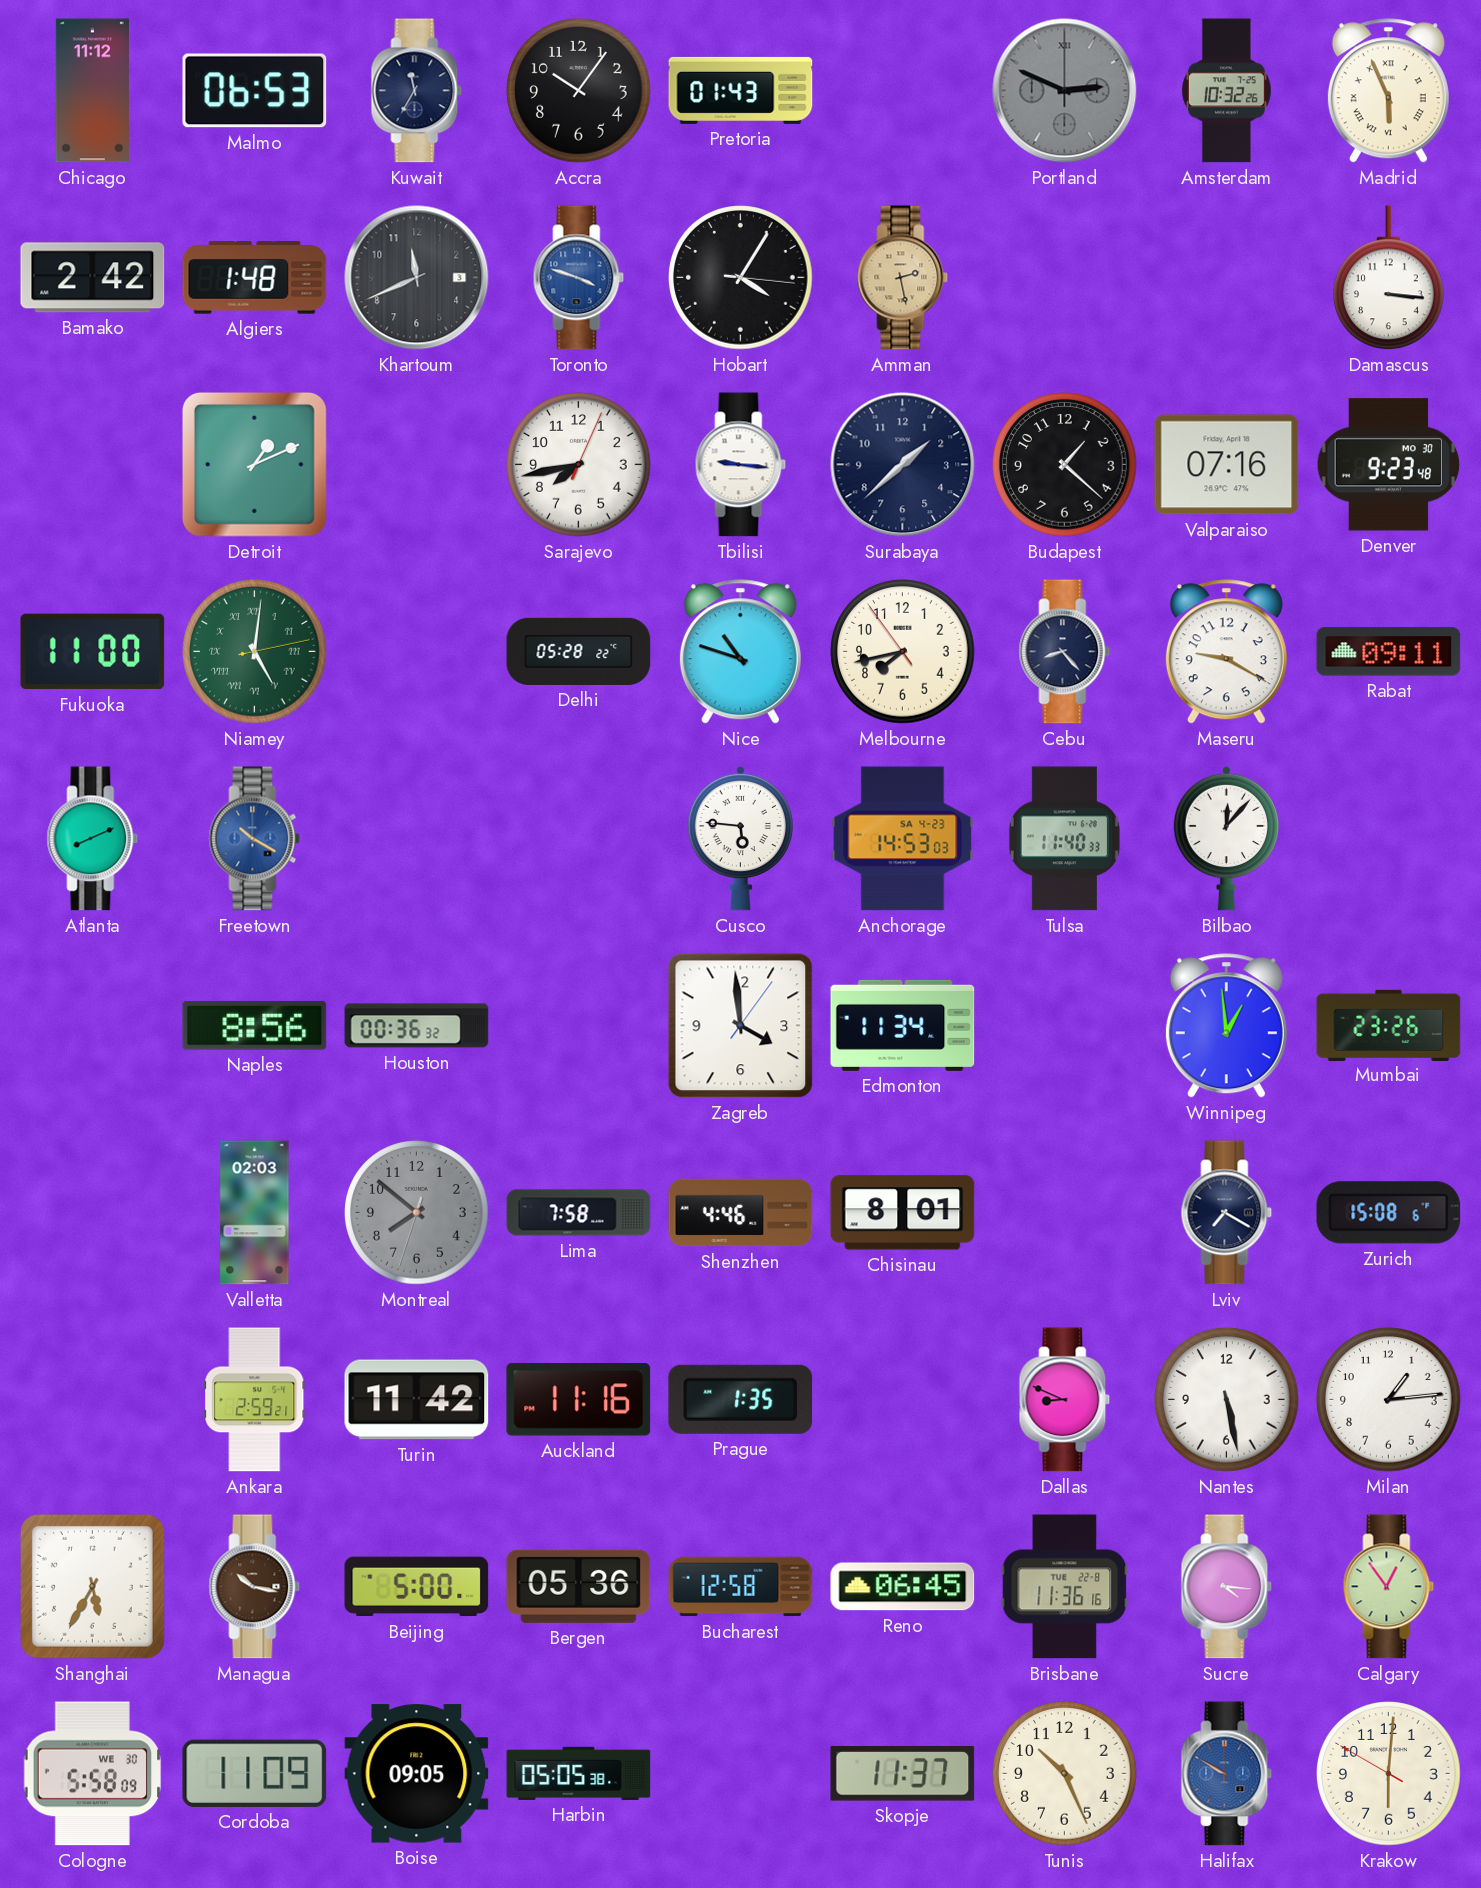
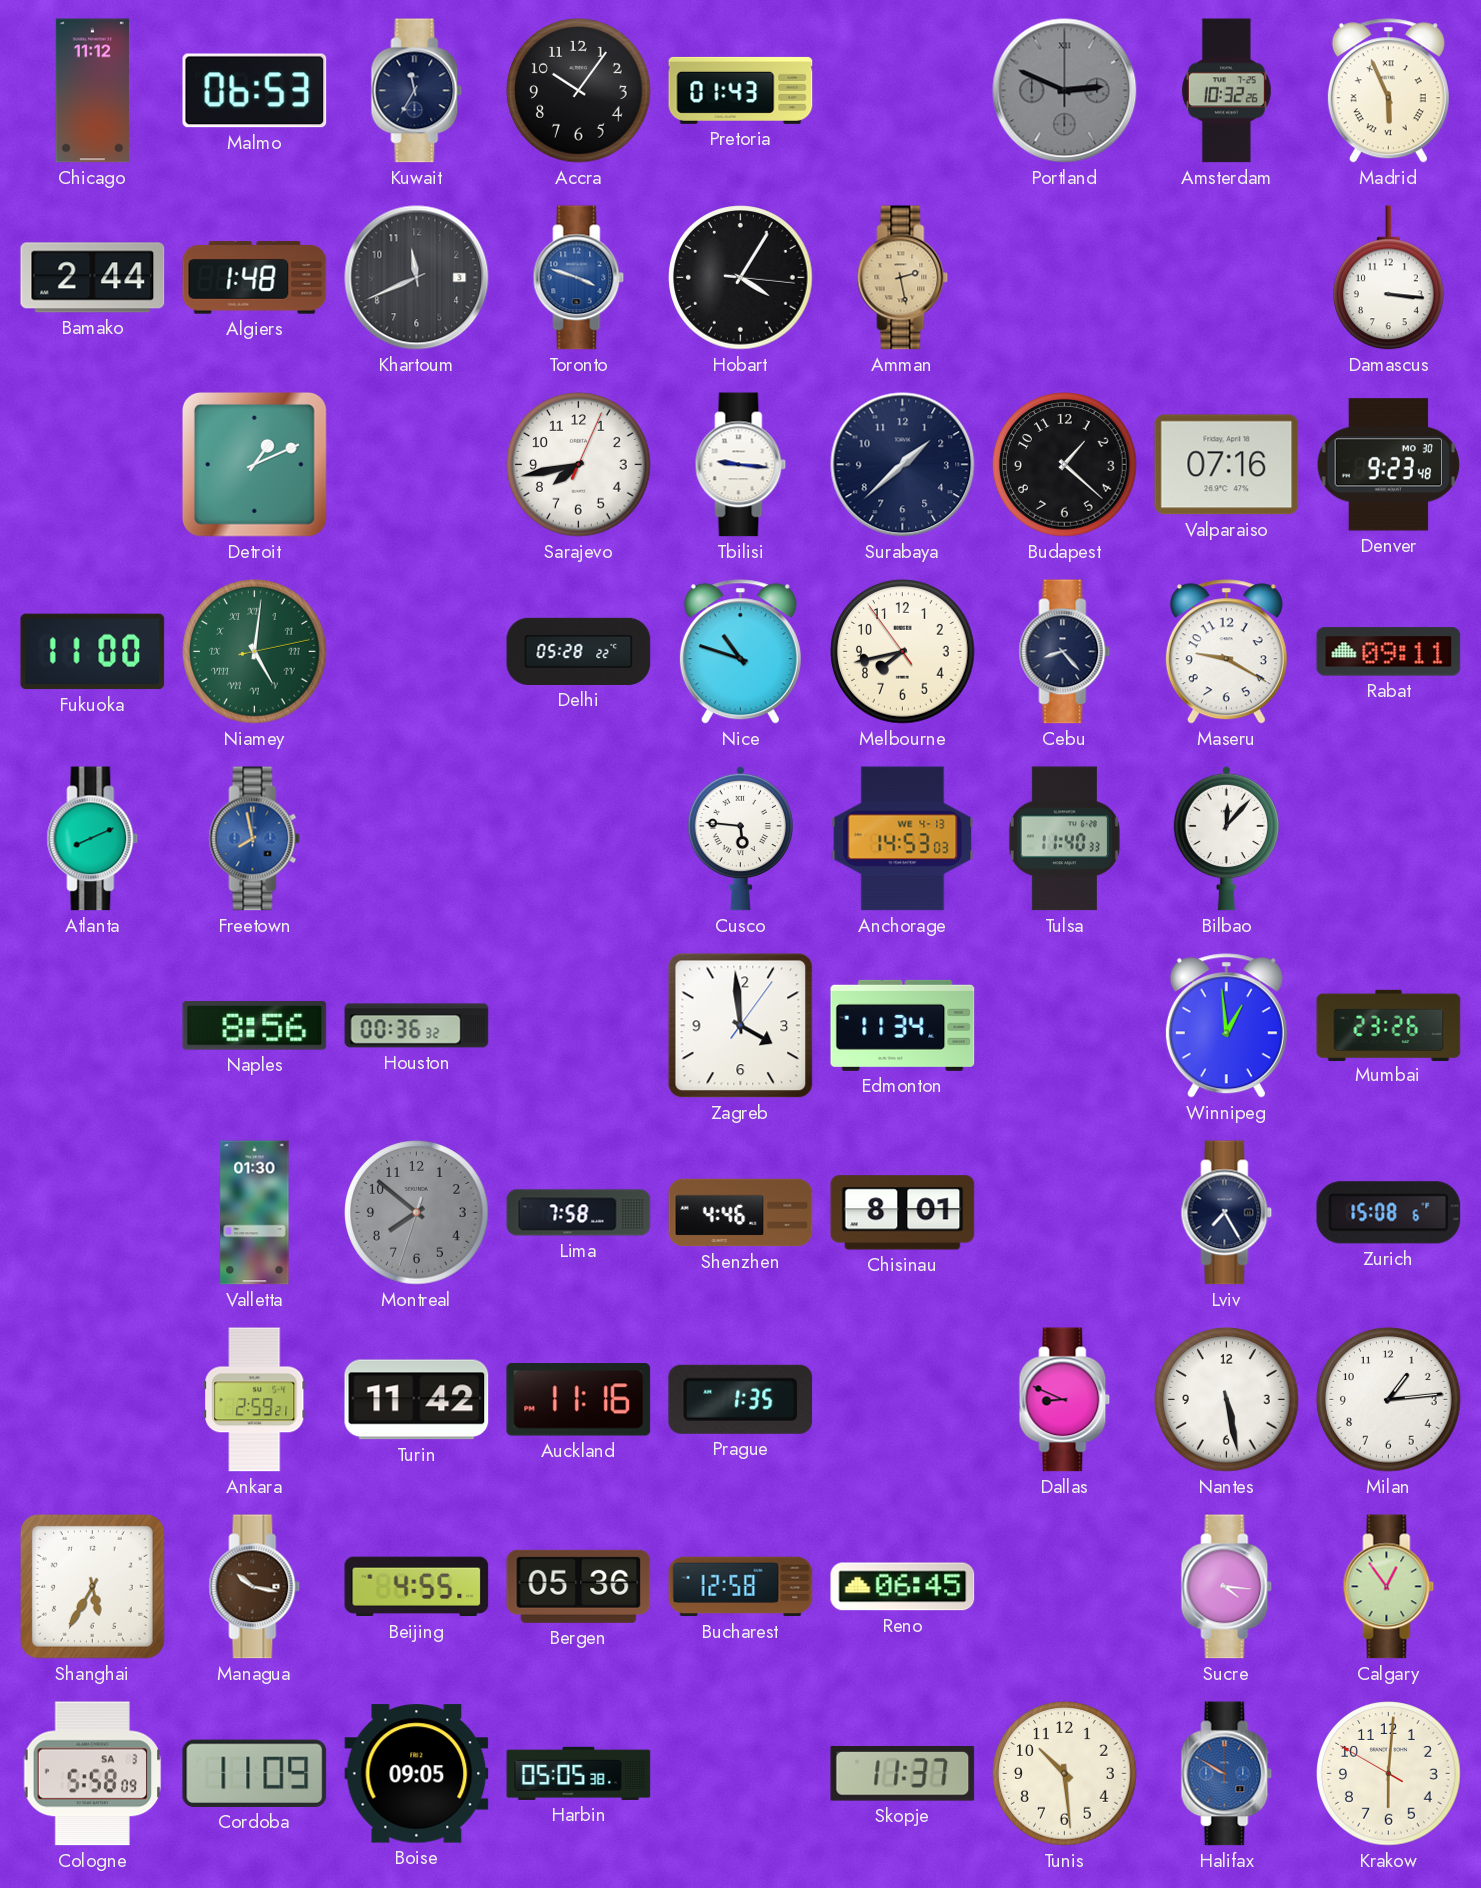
Bamako: 2:42 -> 2:44 (93, 278)
Freetown: 10:20 -> 7:58 (255, 839)
Anchorage date: SA 4-23 -> WE 4-13 (903, 839)
Valletta: 02:03 -> 01:30 (255, 1213)
Lviv: 7:20 -> 7:25 (1227, 1213)
Beijing: 5:00 -> 4:55 (417, 1587)
Brisbane: 11:36 -> none (1065, 1587)
Cologne date: WE 30 -> SA 3 (93, 1774)
Tunis: 10:26 -> 10:29 (1065, 1774)
